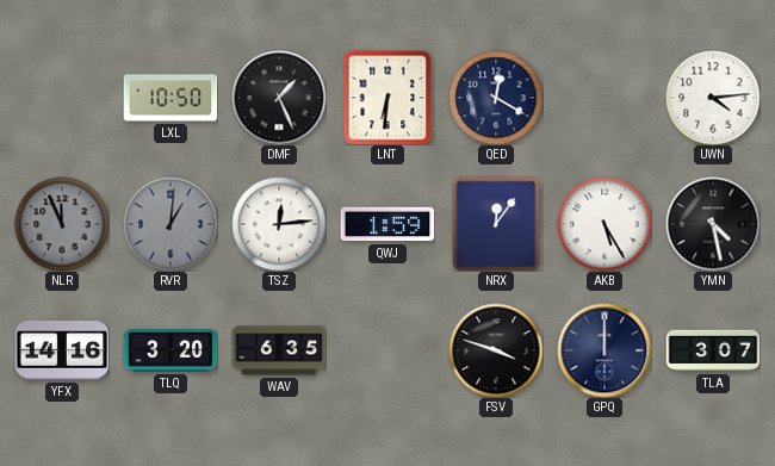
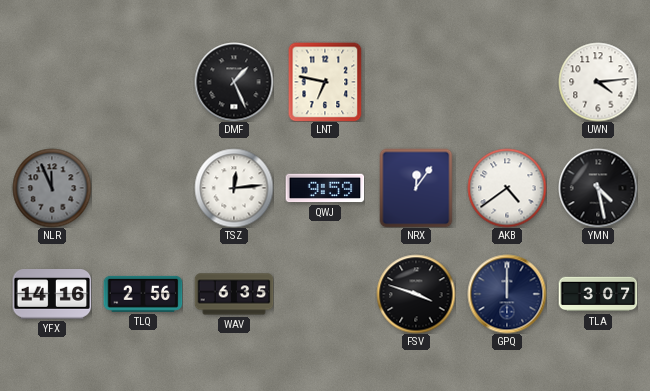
LXL: 10:50 -> none (170, 98)
LNT: 6:31 -> 6:47 (325, 82)
QED: 12:20 -> none (496, 98)
RVR: 1:01 -> none (170, 224)
QWJ: 1:59 -> 9:59 (325, 188)
AKB: 5:25 -> 4:39 (507, 188)
TLQ: 3:20 -> 2:56 (143, 294)
